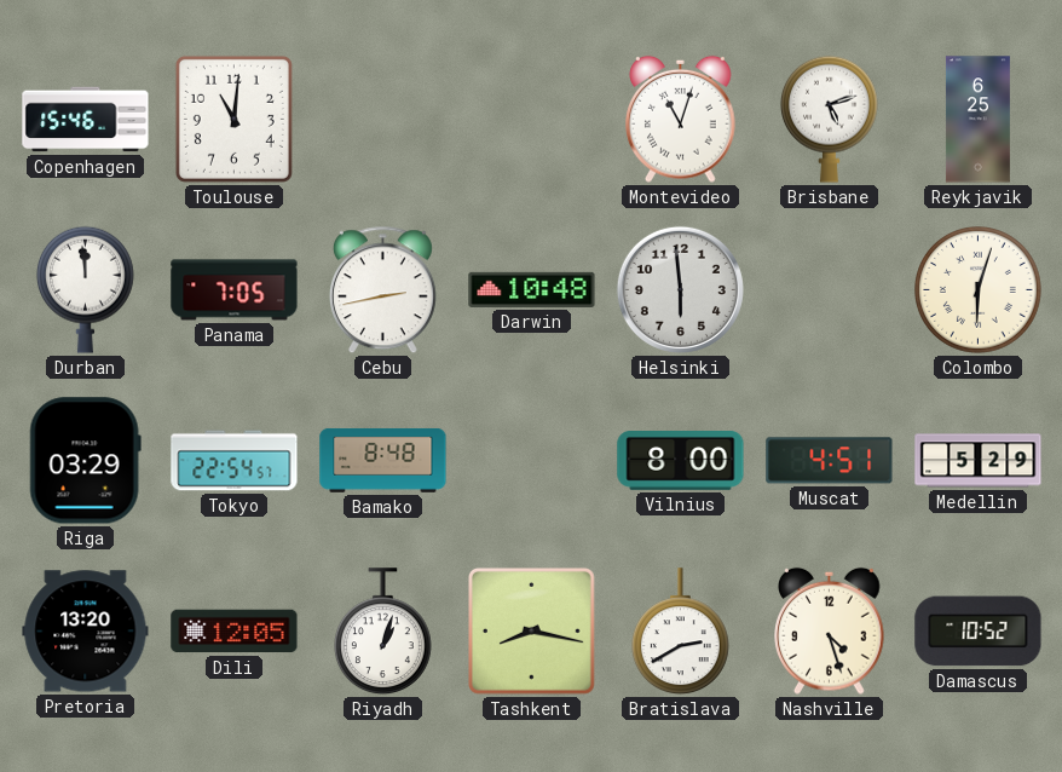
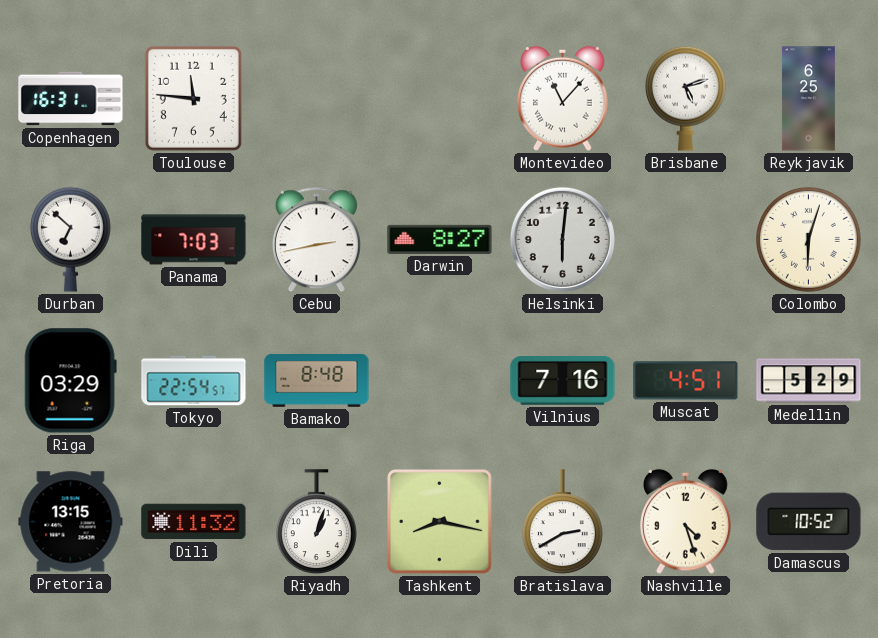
Copenhagen: 15:46 -> 16:31 (71, 99)
Toulouse: 11:01 -> 11:46 (193, 98)
Montevideo: 11:03 -> 11:07 (563, 98)
Durban: 11:59 -> 6:52 (71, 239)
Panama: 7:05 -> 7:03 (194, 240)
Darwin: 10:48 -> 8:27 (440, 239)
Helsinki: 5:59 -> 6:01 (562, 239)
Vilnius: 8:00 -> 7:16 (563, 381)
Pretoria: 13:20 -> 13:15 (71, 522)
Dili: 12:05 -> 11:32 (194, 522)
